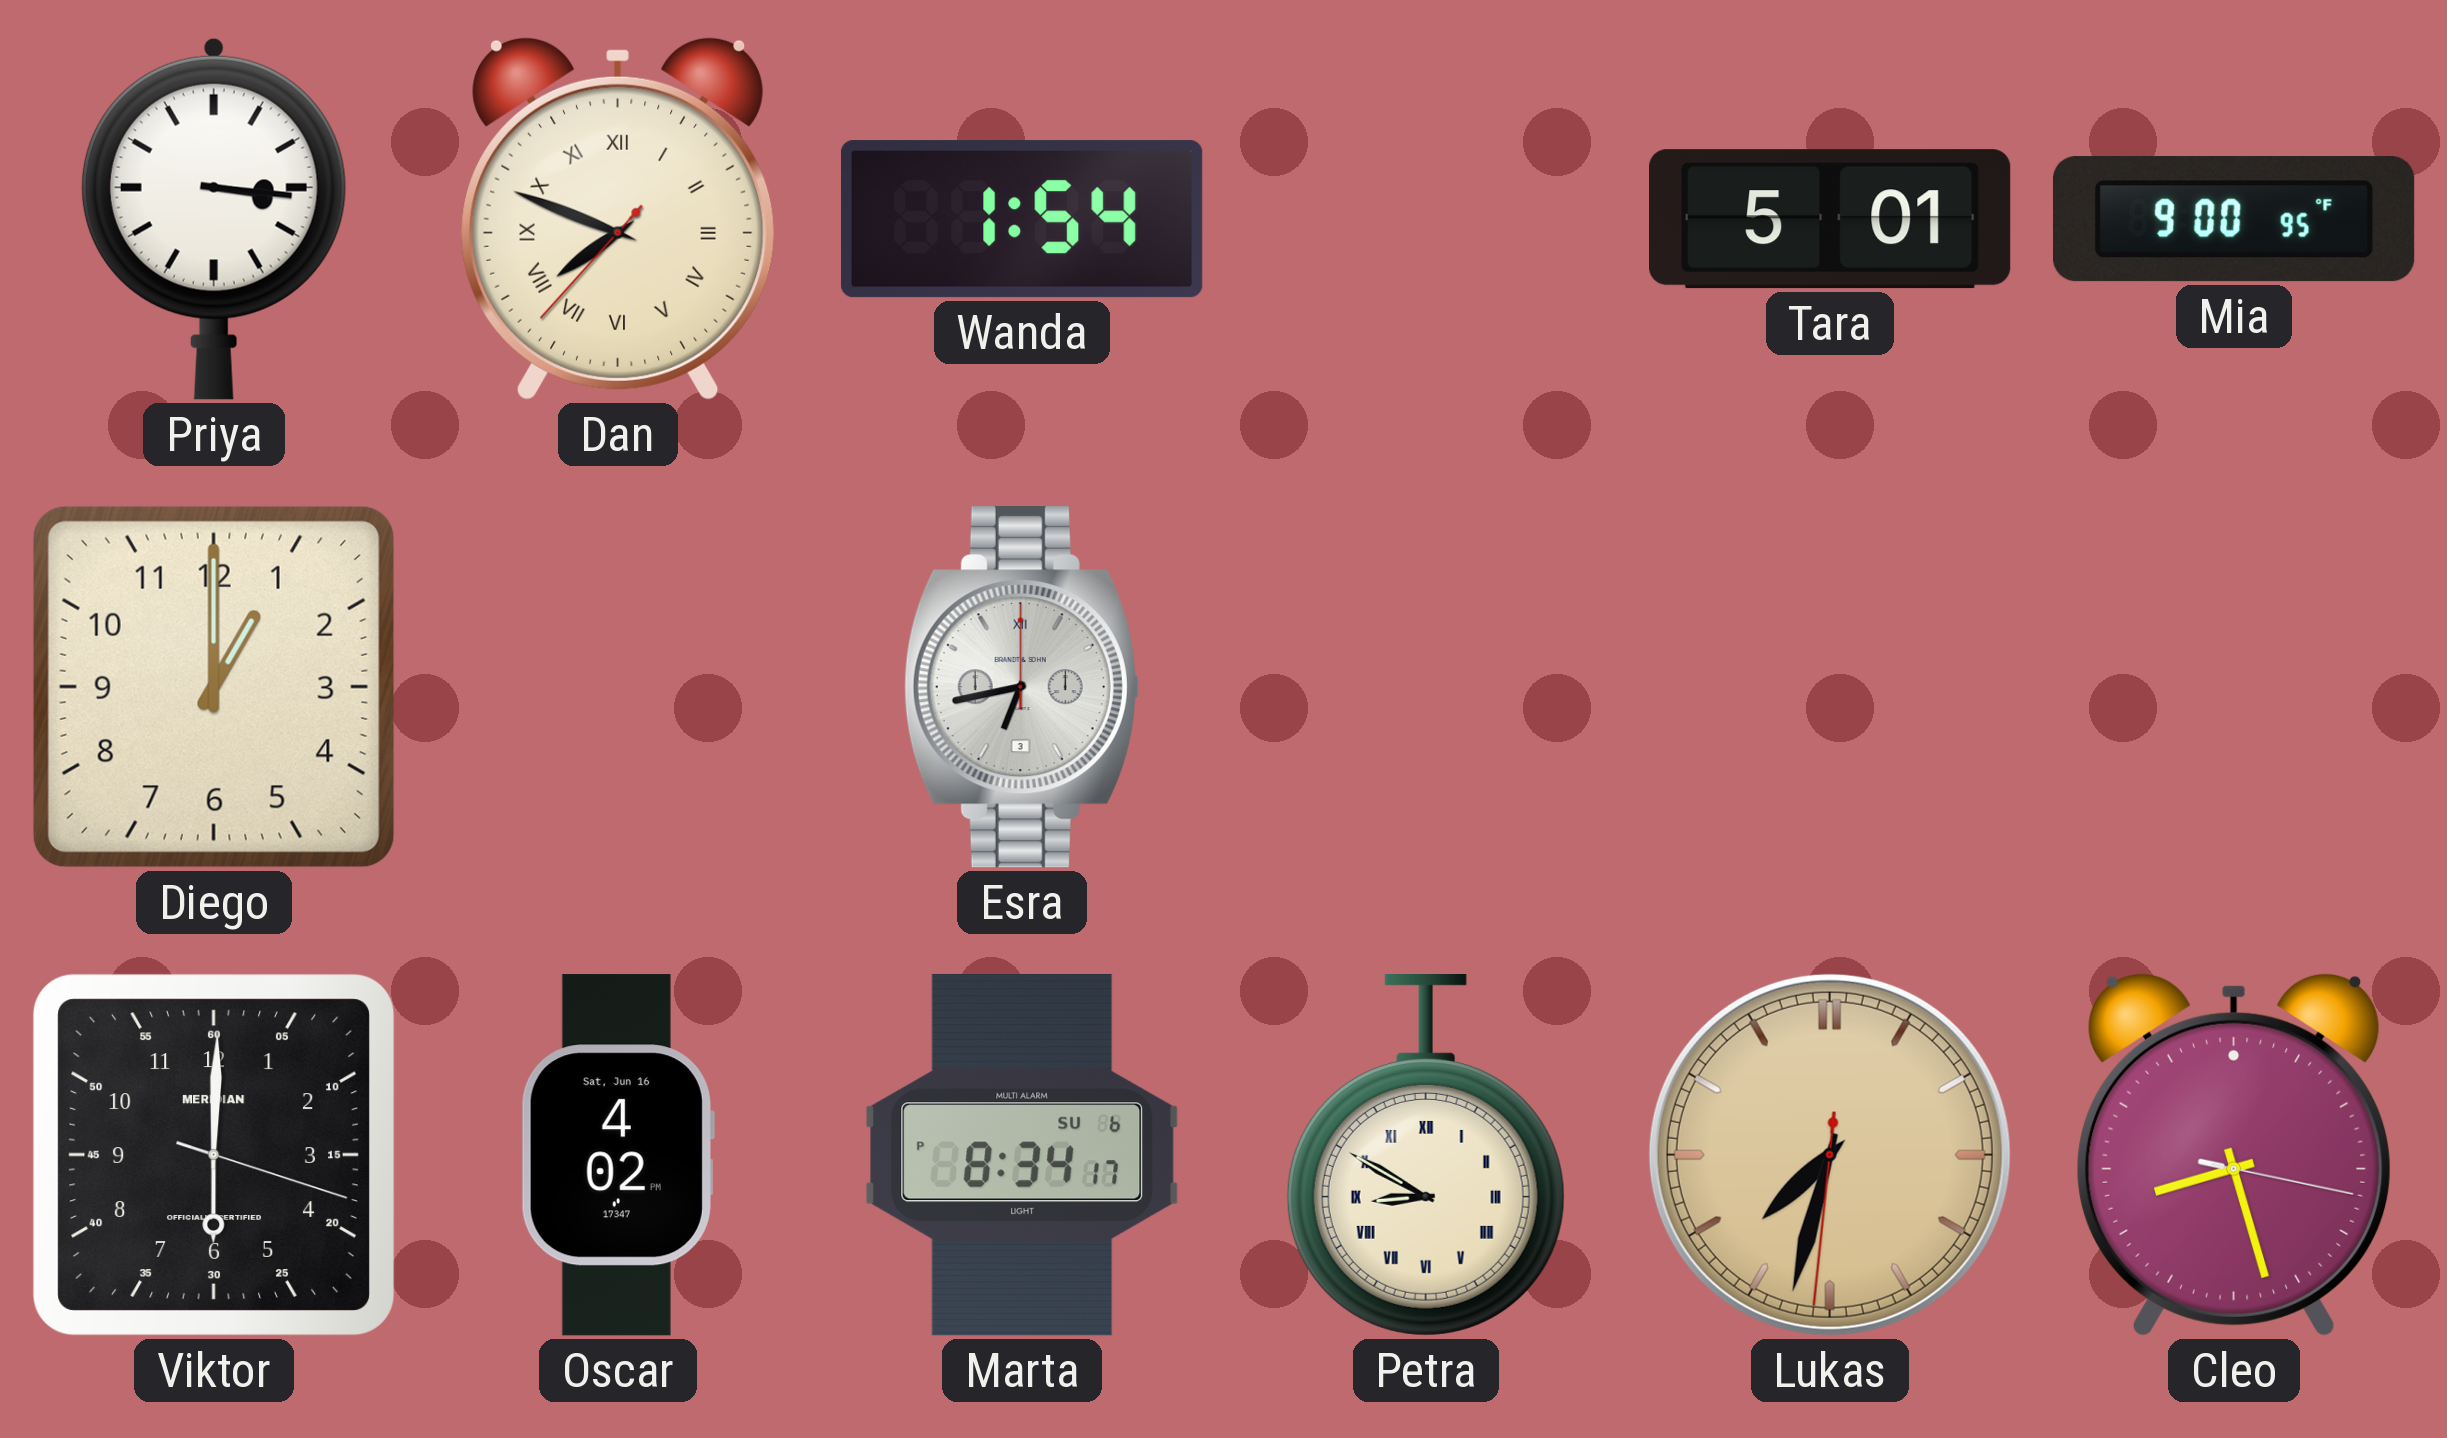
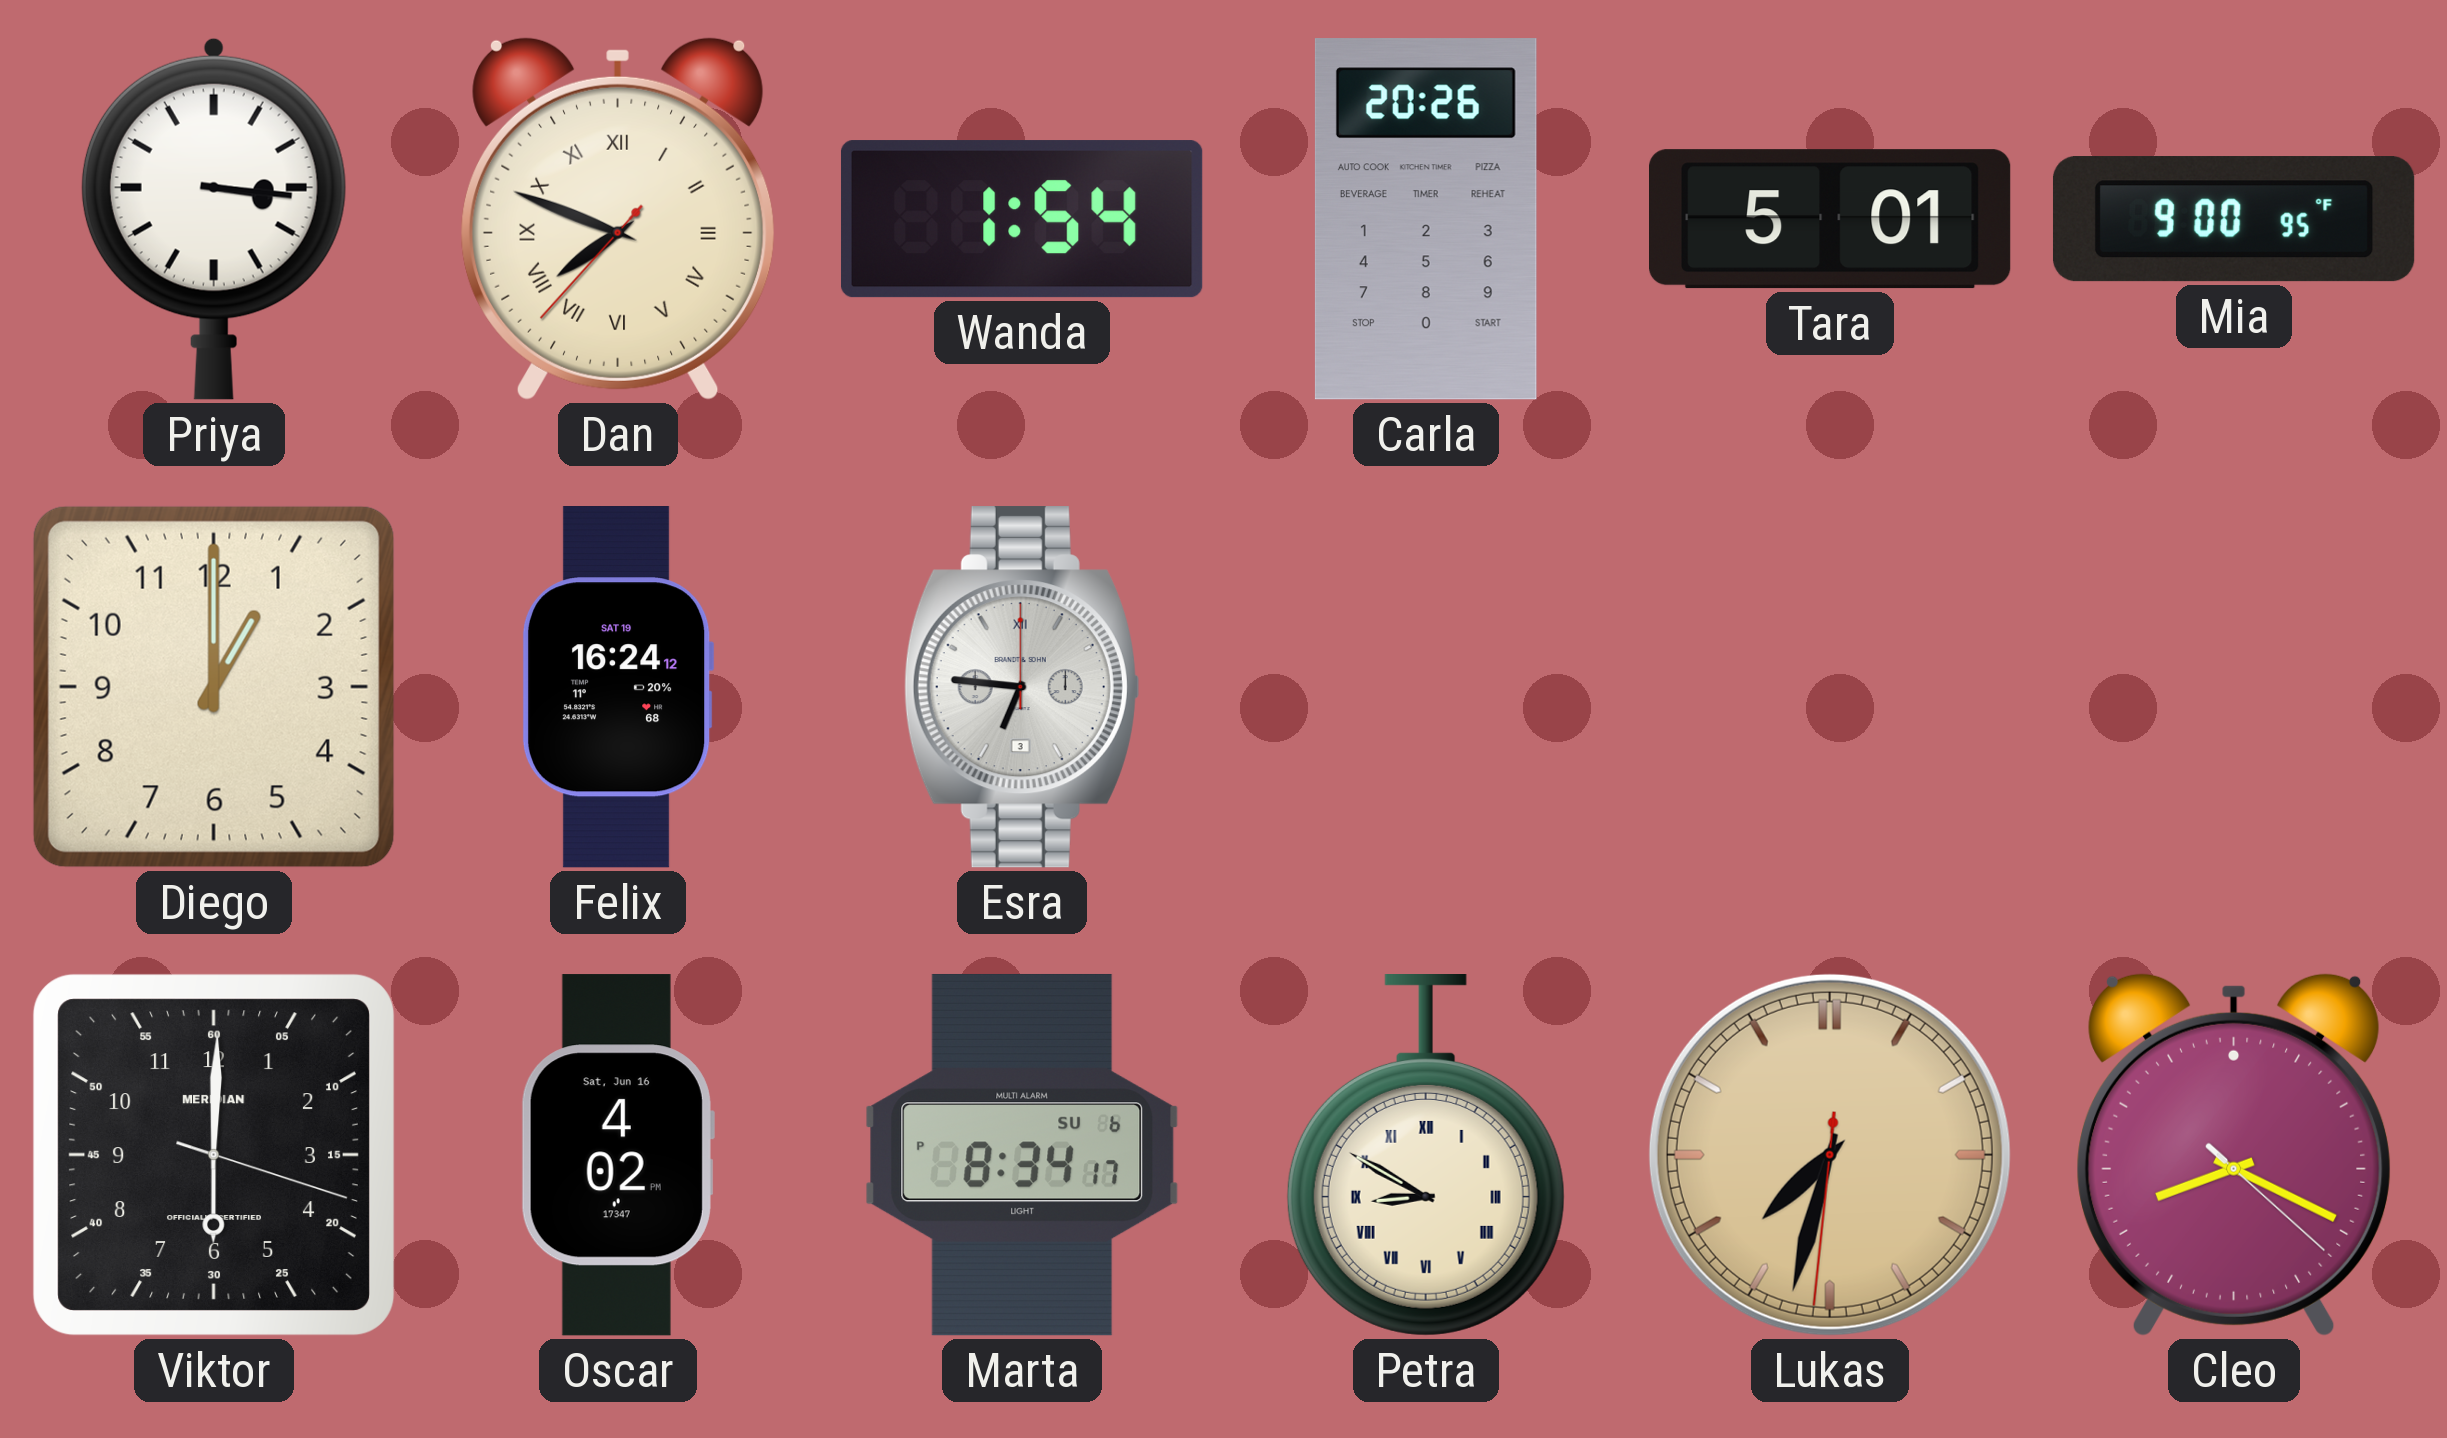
Carla: none -> 20:26 (1426, 219)
Felix: none -> 16:24 (618, 687)
Esra: 6:43 -> 6:46 (1021, 688)
Cleo: 8:27 -> 8:19 (2234, 1155)
